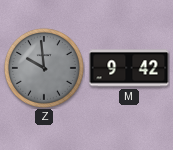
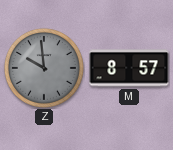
M: 9:42 -> 8:57 (129, 68)
